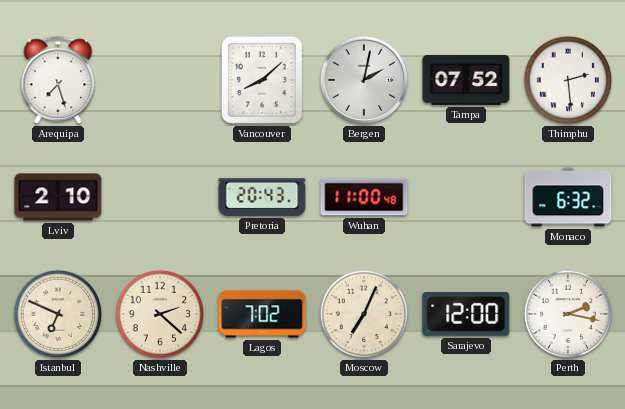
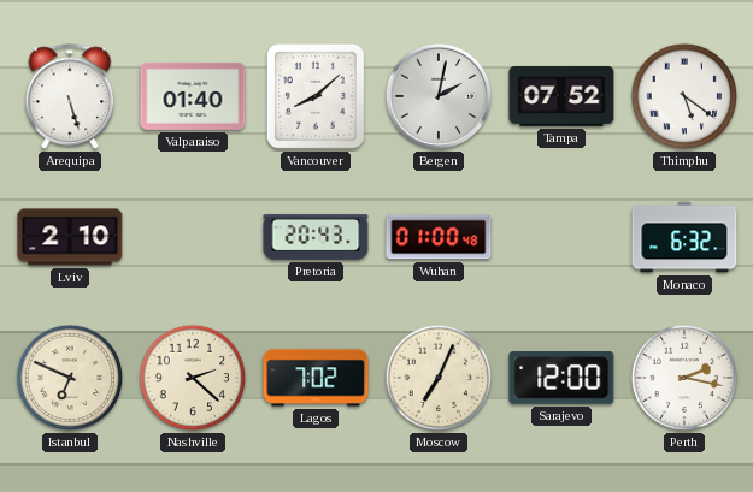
Arequipa: 7:27 -> 5:27 (70, 97)
Valparaiso: none -> 01:40 (193, 96)
Thimphu: 2:29 -> 5:21 (684, 96)
Wuhan: 11:00 -> 01:00 (439, 237)
